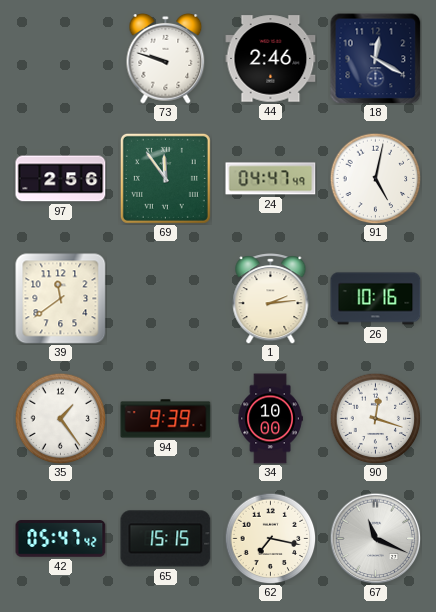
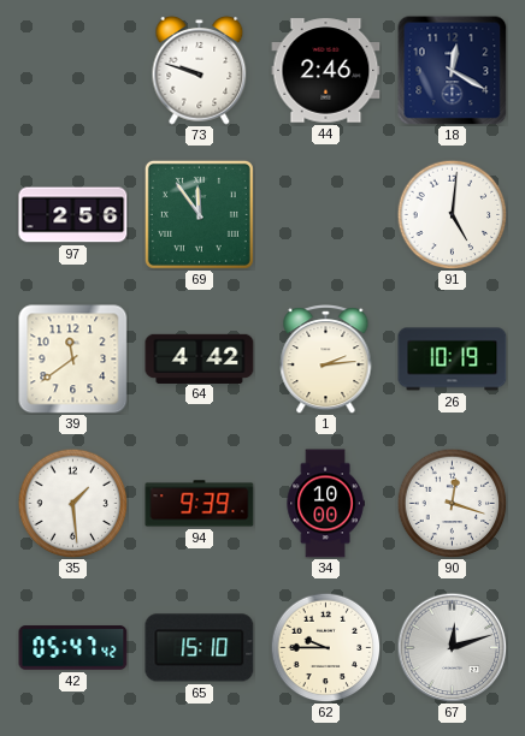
24: 04:47 -> none (271, 179)
91: 5:02 -> 5:01 (452, 214)
64: none -> 4:42 (200, 358)
26: 10:16 -> 10:19 (453, 360)
35: 1:24 -> 1:29 (72, 503)
65: 15:15 -> 15:10 (200, 648)
62: 7:17 -> 9:45 (325, 647)
67: 11:19 -> 12:12 (452, 647)
